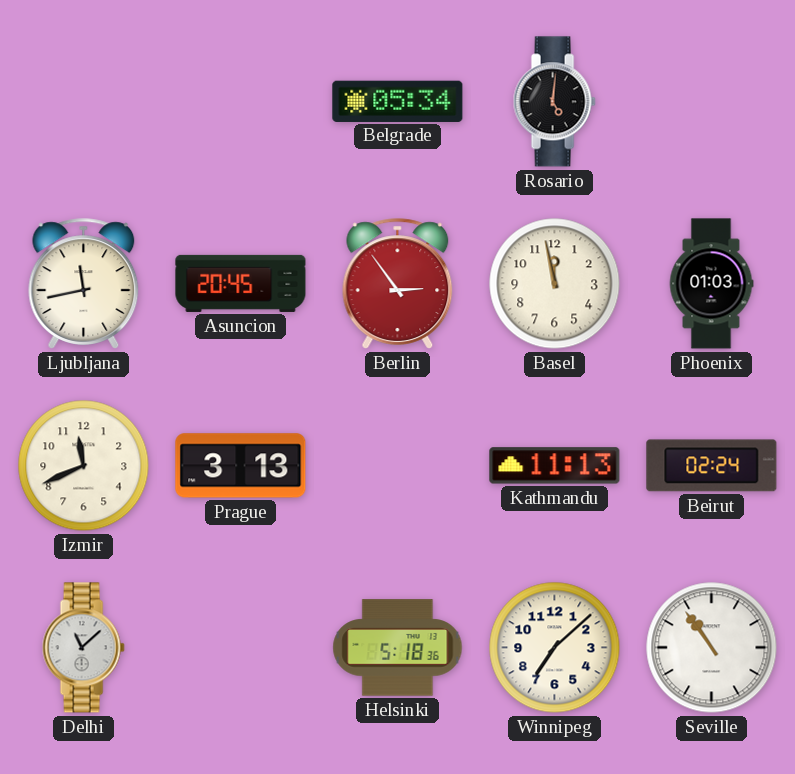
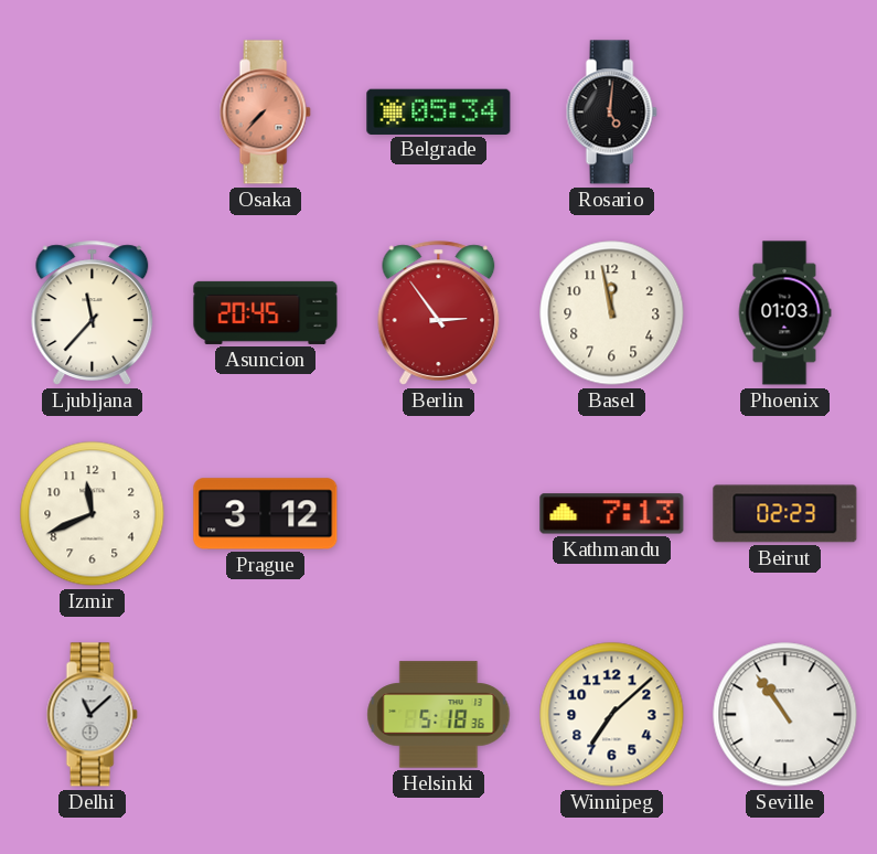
Osaka: none -> 7:37 (265, 113)
Ljubljana: 11:43 -> 11:37 (93, 313)
Prague: 3:13 -> 3:12 (266, 514)
Kathmandu: 11:13 -> 7:13 (612, 514)
Beirut: 02:24 -> 02:23 (785, 514)
